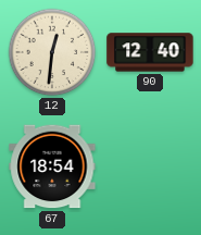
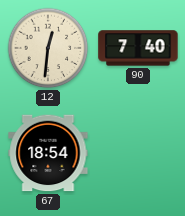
90: 12:40 -> 7:40 (138, 48)
